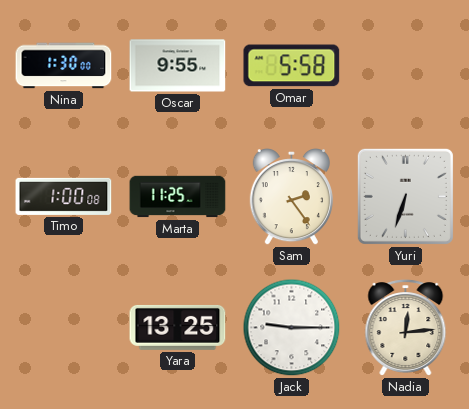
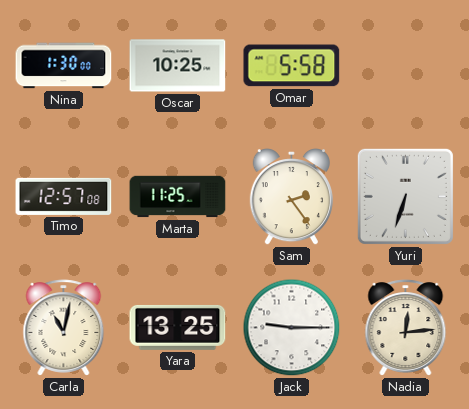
Oscar: 9:55 -> 10:25 (178, 66)
Timo: 1:00 -> 12:57 (64, 196)
Carla: none -> 11:02 (64, 328)
